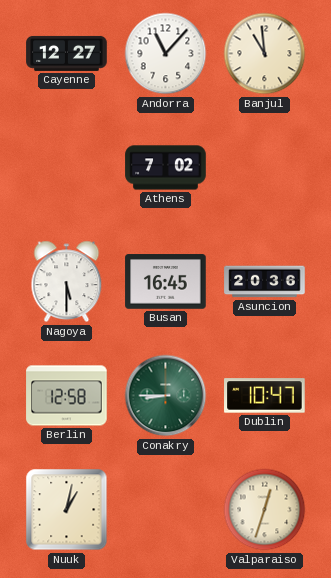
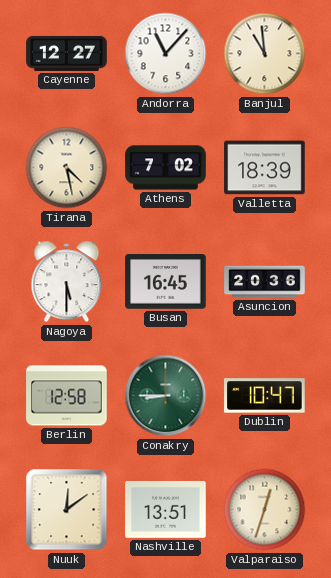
Tirana: none -> 4:28 (67, 168)
Valletta: none -> 18:39 (265, 168)
Nuuk: 1:02 -> 12:09 (67, 510)
Nashville: none -> 13:51 (166, 510)
